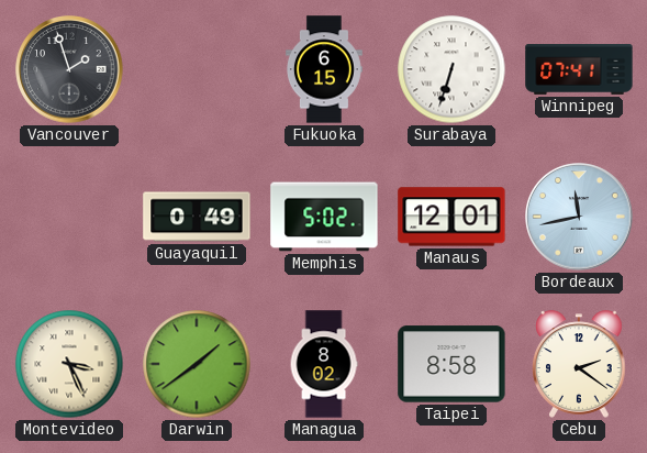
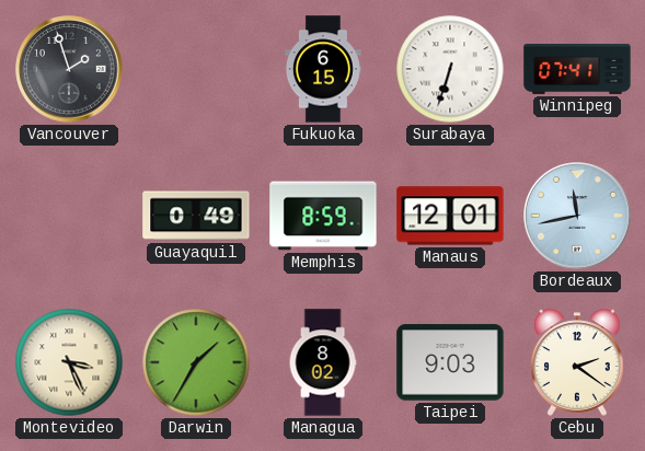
Memphis: 5:02 -> 8:59 (323, 216)
Darwin: 1:39 -> 1:35 (196, 362)
Taipei: 8:58 -> 9:03 (450, 362)
